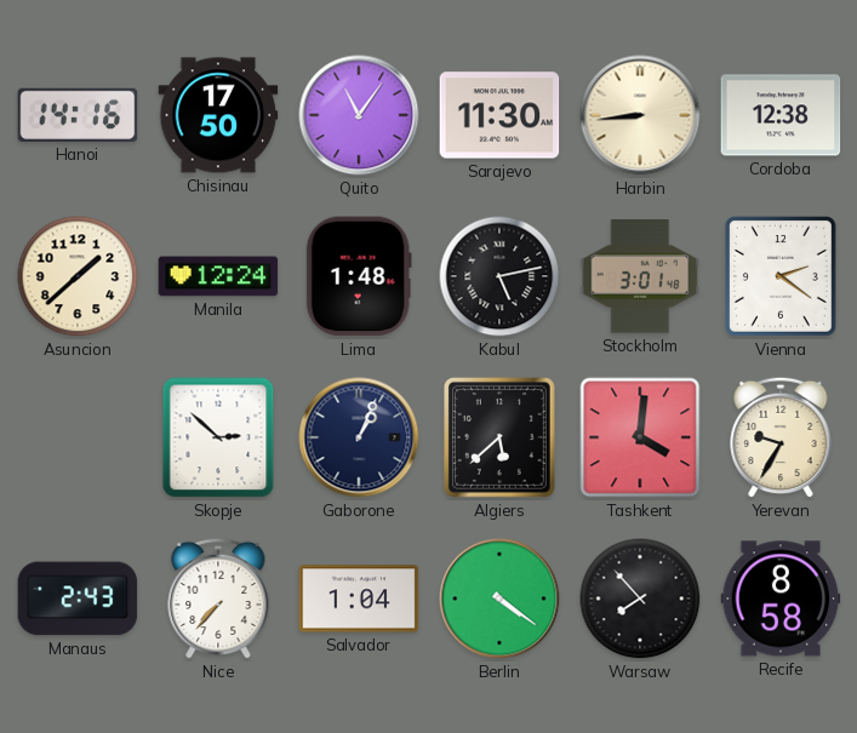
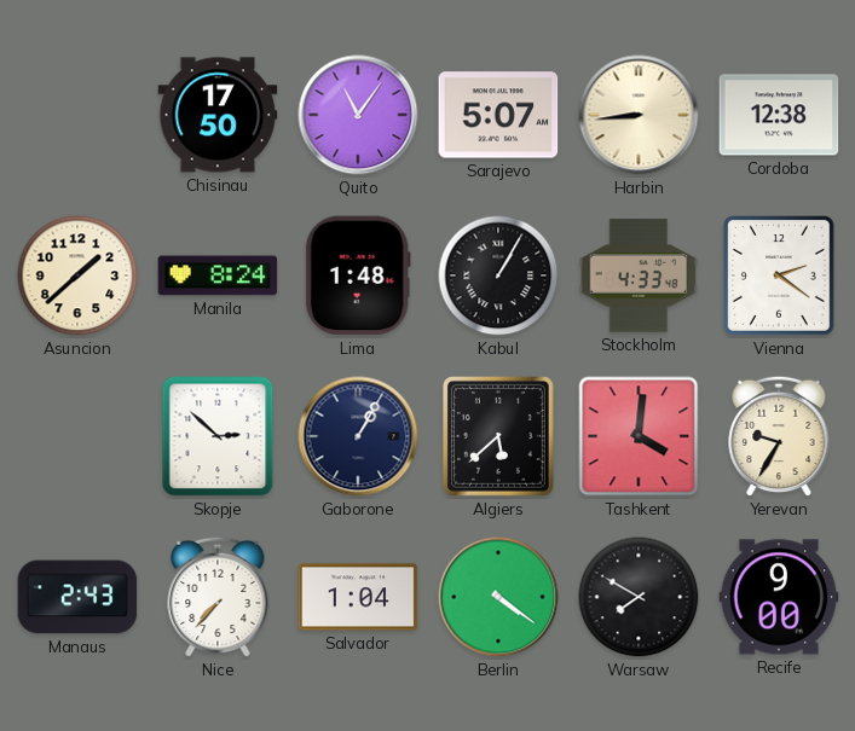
Hanoi: 14:16 -> none (78, 115)
Sarajevo: 11:30 -> 5:07 (498, 115)
Manila: 12:24 -> 8:24 (218, 275)
Kabul: 5:13 -> 1:05 (498, 275)
Stockholm: 3:01 -> 4:33 (639, 275)
Gaborone: 1:04 -> 1:05 (358, 436)
Warsaw: 7:53 -> 7:50 (639, 597)
Recife: 8:58 -> 9:00 (779, 597)
